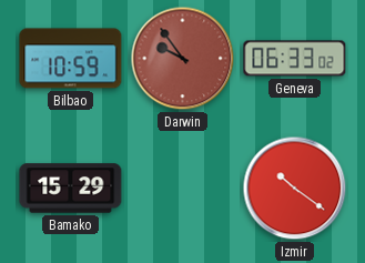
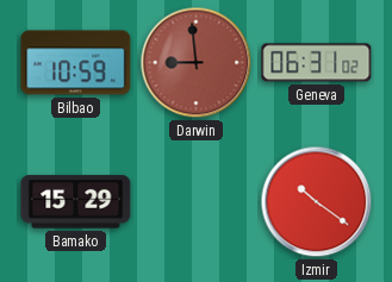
Darwin: 9:54 -> 8:59 (197, 63)
Geneva: 06:33 -> 06:31 (317, 63)
